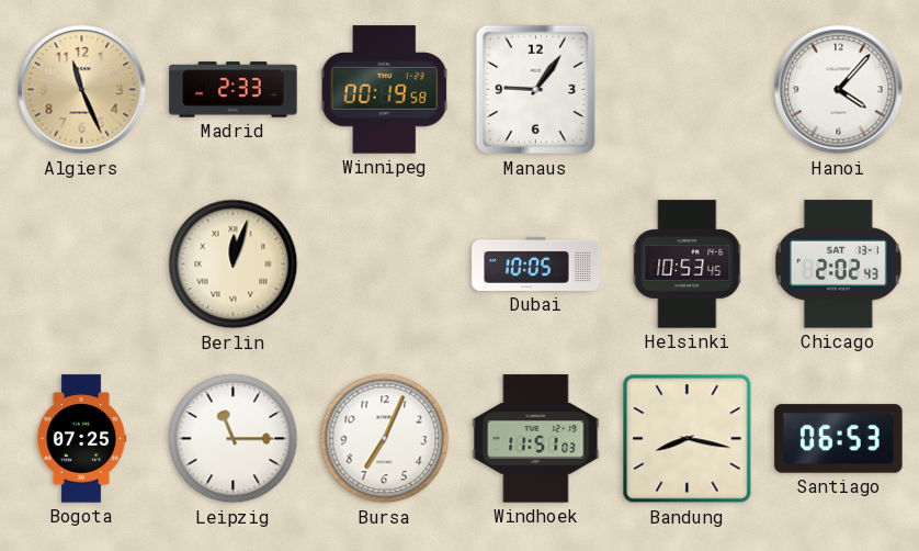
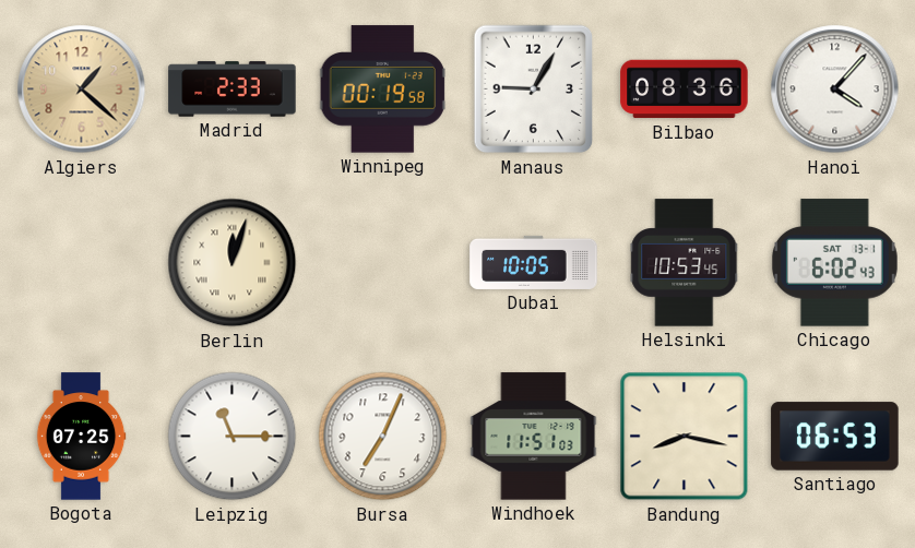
Algiers: 11:26 -> 1:22 (82, 90)
Manaus: 9:06 -> 9:05 (534, 90)
Bilbao: none -> 08:36 (685, 90)
Chicago: 2:02 -> 6:02 (834, 263)
